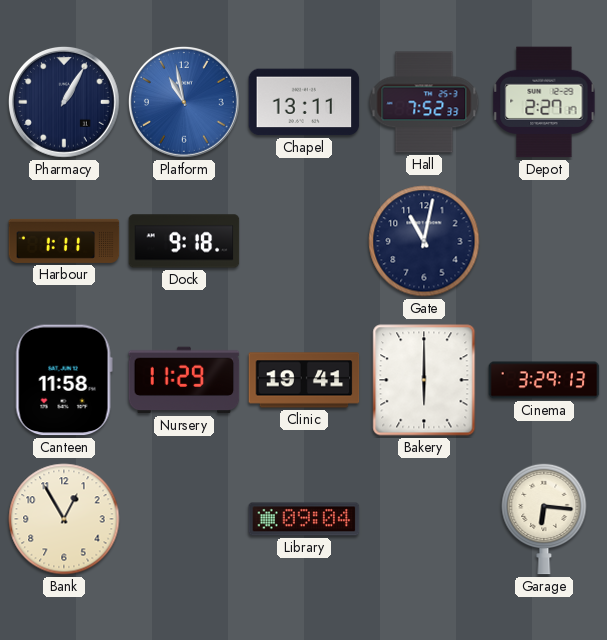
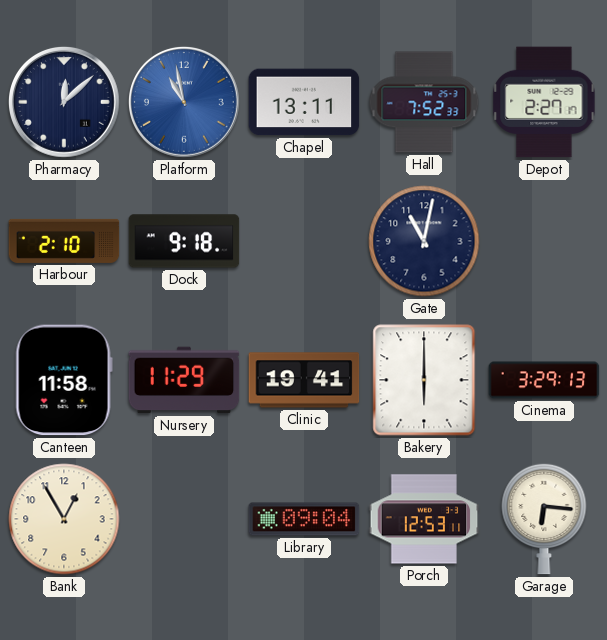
Pharmacy: 1:05 -> 12:08 (64, 102)
Harbour: 1:11 -> 2:10 (64, 241)
Porch: none -> 12:53 (424, 519)
